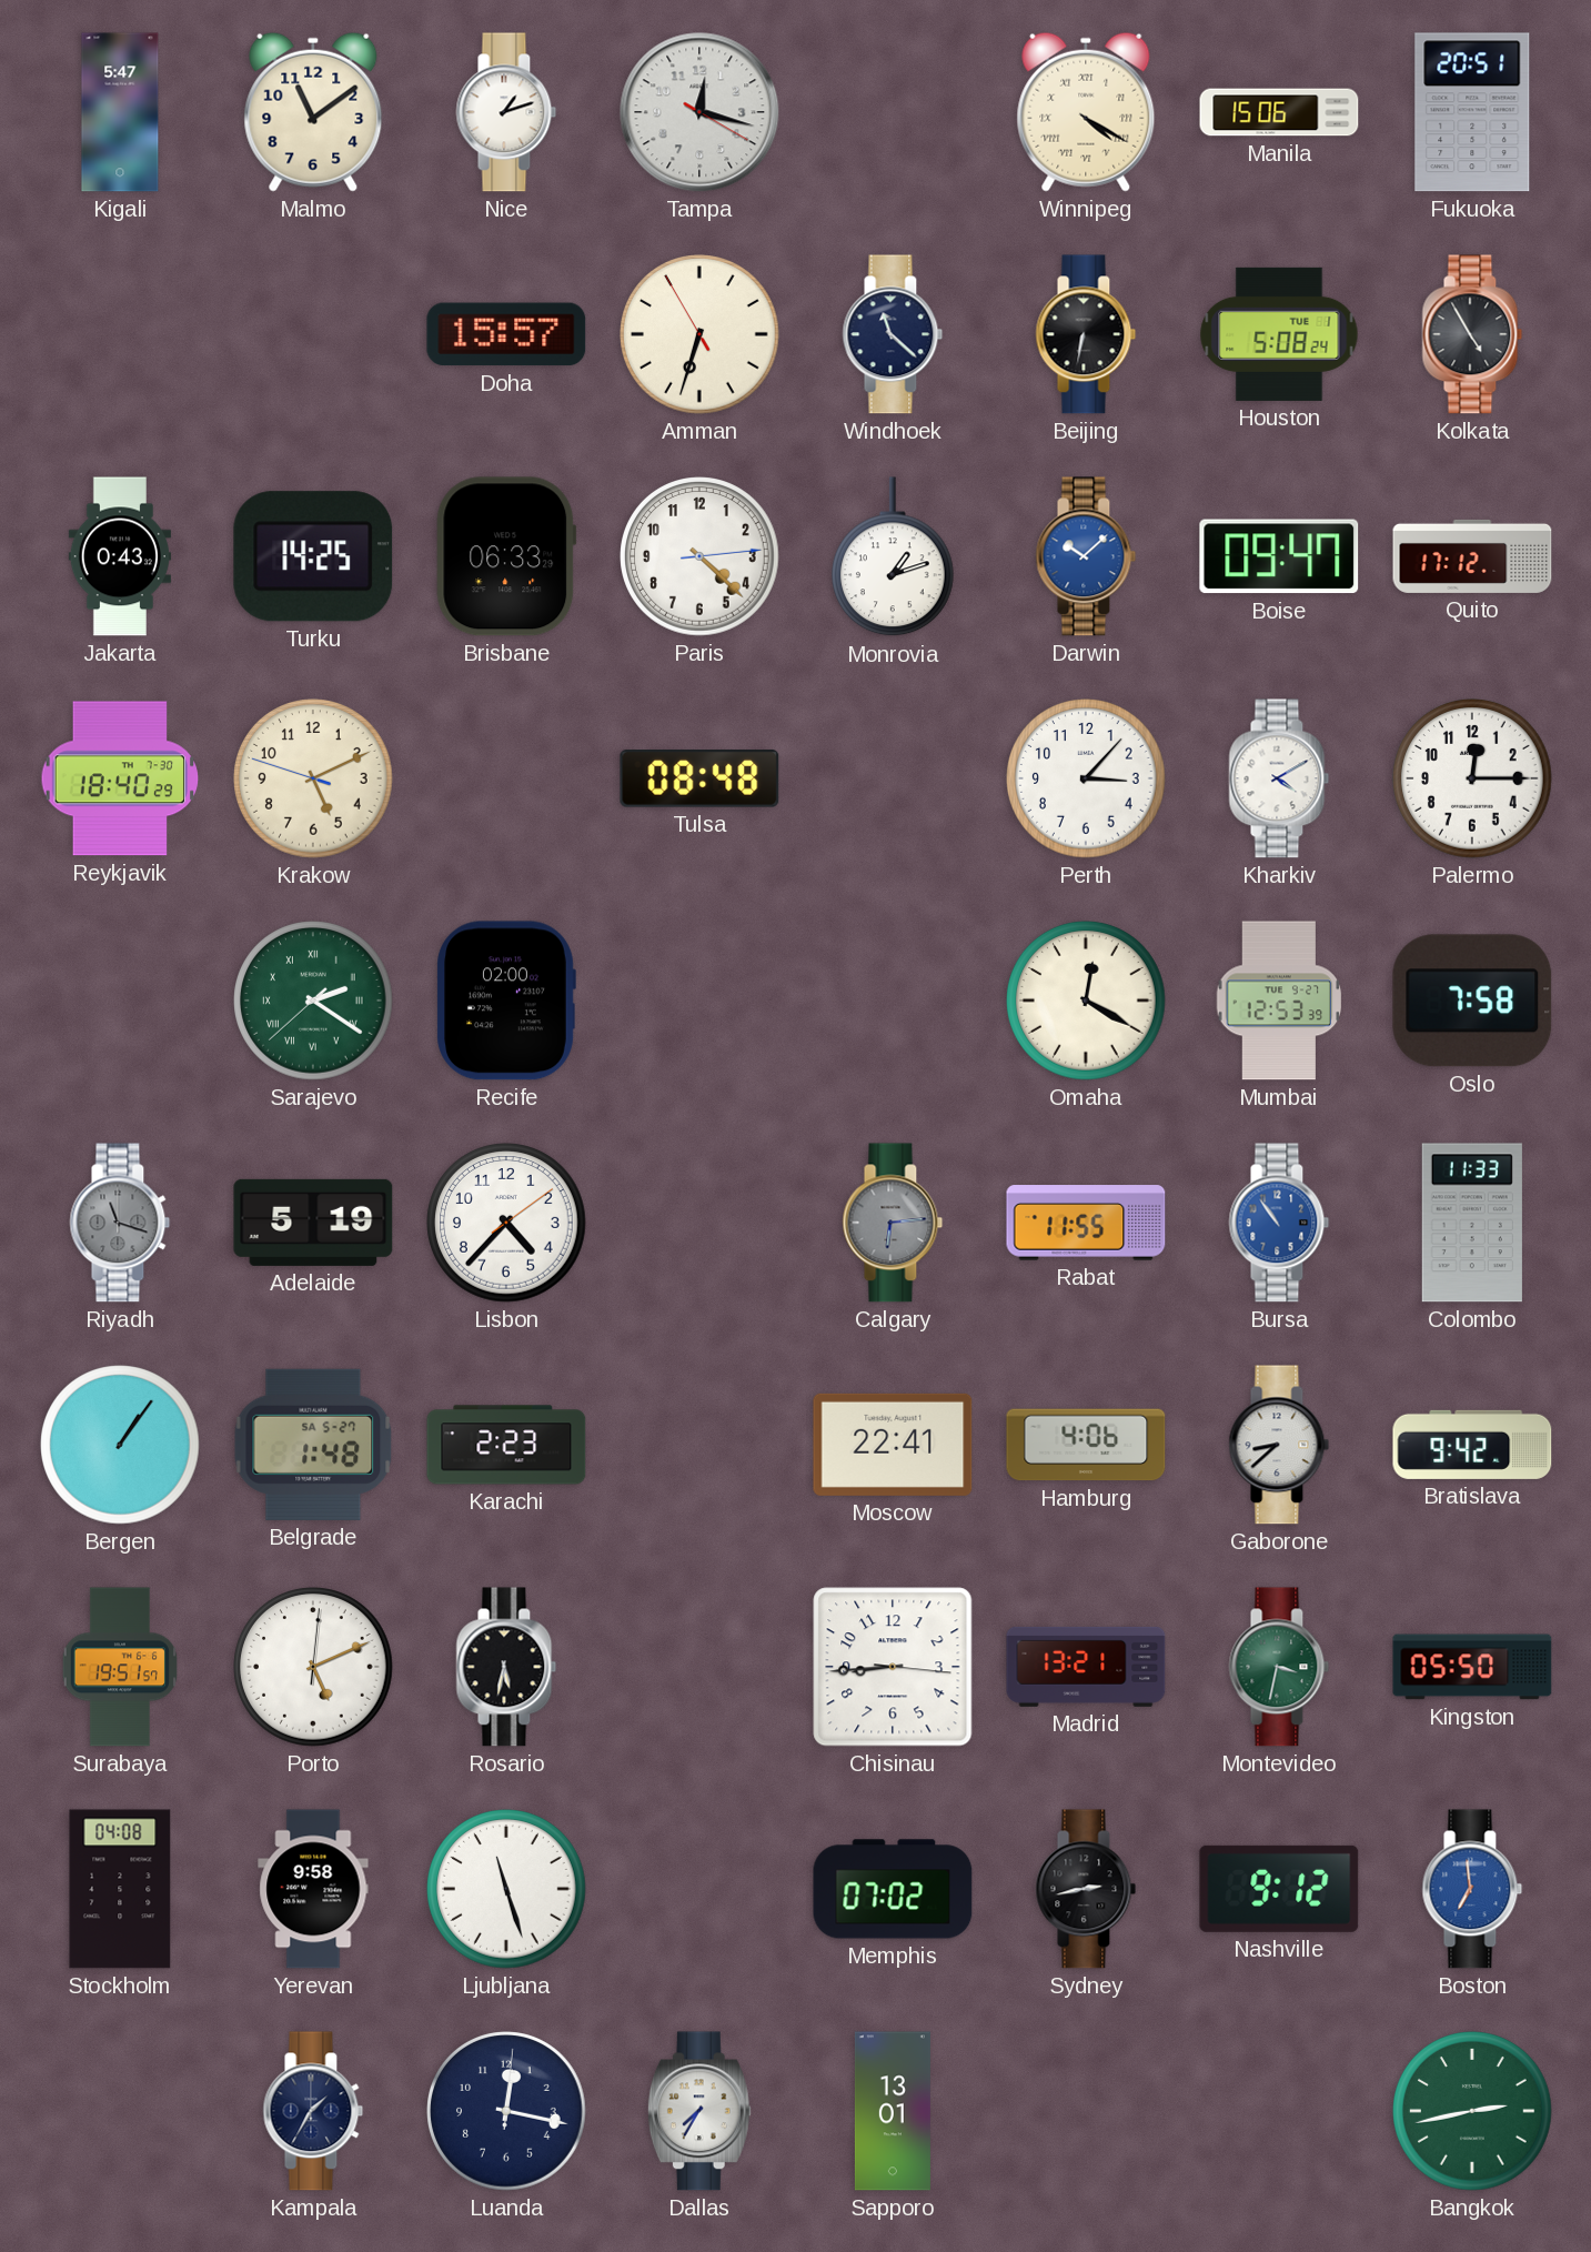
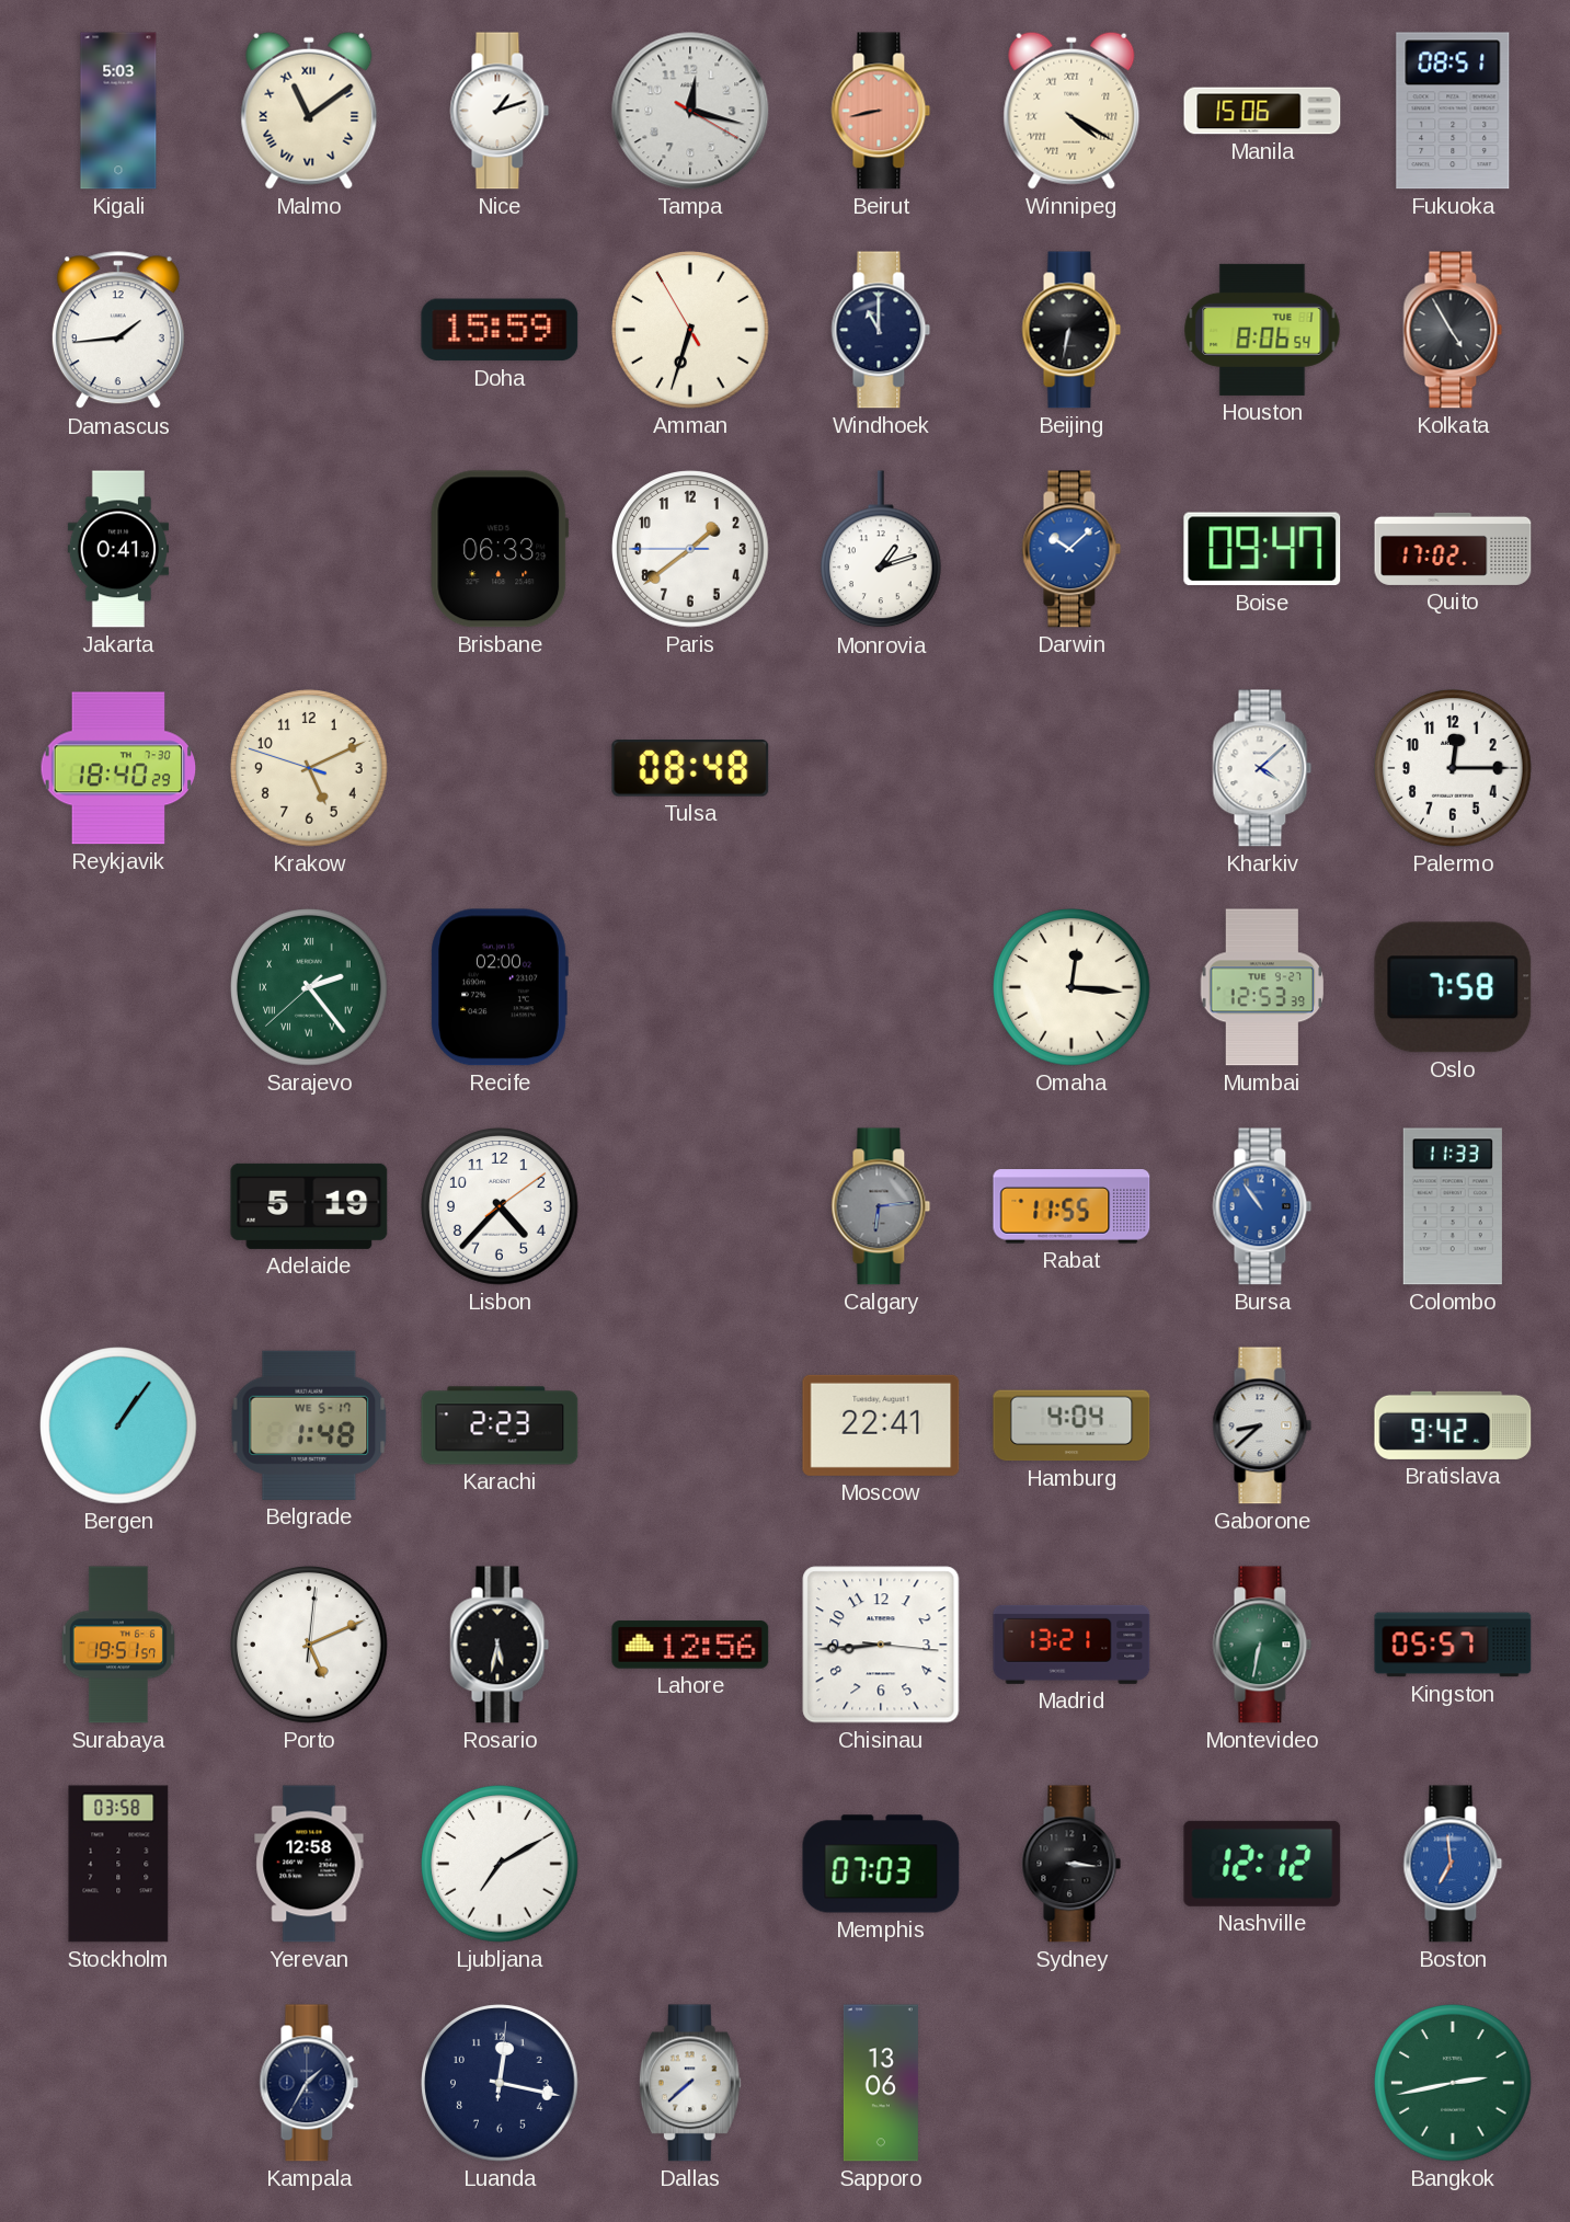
Kigali: 5:47 -> 5:03 (118, 111)
Malmo numerals: Arabic -> Roman (309, 111)
Beirut: none -> 8:43 (881, 111)
Fukuoka: 20:51 -> 08:51 (1453, 111)
Damascus: none -> 1:44 (118, 331)
Doha: 15:57 -> 15:59 (500, 330)
Windhoek: 11:22 -> 11:00 (881, 330)
Houston: 5:08 -> 8:06 (1262, 330)
Jakarta: 0:43 -> 0:41 (118, 549)
Turku: 14:25 -> none (313, 556)
Paris: 4:22 -> 1:38 (690, 549)
Quito: 17:12 -> 17:02 (1453, 549)
Perth: 3:07 -> none (1086, 778)
Kharkiv: 4:10 -> 4:08 (1262, 768)
Sarajevo: 2:20 -> 2:23 (309, 987)
Omaha: 12:20 -> 12:16 (1072, 987)
Riyadh: 11:18 -> none (120, 1223)
Belgrade date: SA 5-27 -> WE 5-17 (309, 1425)
Hamburg: 4:06 -> 4:04 (1072, 1425)
Lahore: none -> 12:56 (690, 1645)
Montevideo: 3:32 -> 6:32 (1262, 1645)
Kingston: 05:50 -> 05:57 (1453, 1645)
Stockholm: 04:08 -> 03:58 (118, 1864)
Yerevan: 9:58 -> 12:58 (309, 1864)
Ljubljana: 11:27 -> 7:10 (500, 1864)
Memphis: 07:02 -> 07:03 (881, 1864)
Sydney: 2:43 -> 3:16 (1072, 1864)
Nashville: 9:12 -> 12:12 (1262, 1864)
Dallas: 7:35 -> 7:38 (690, 2083)
Sapporo: 13:01 -> 13:06 (881, 2083)
